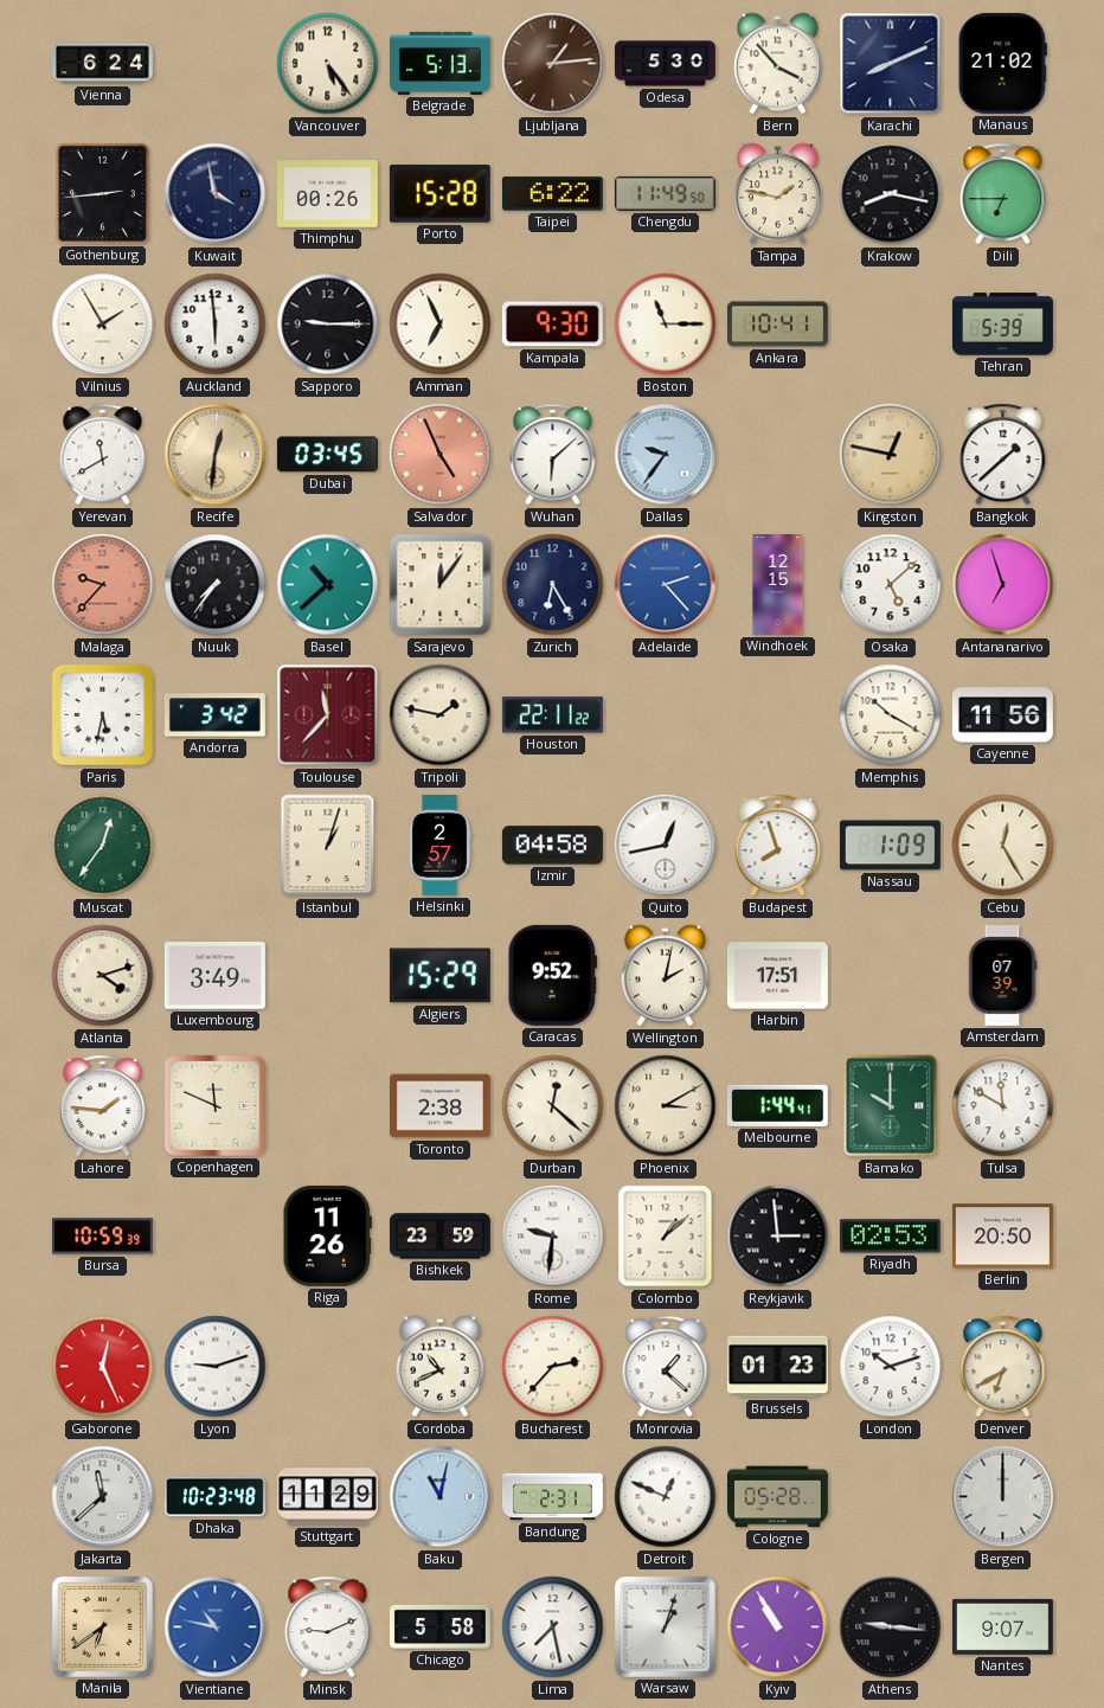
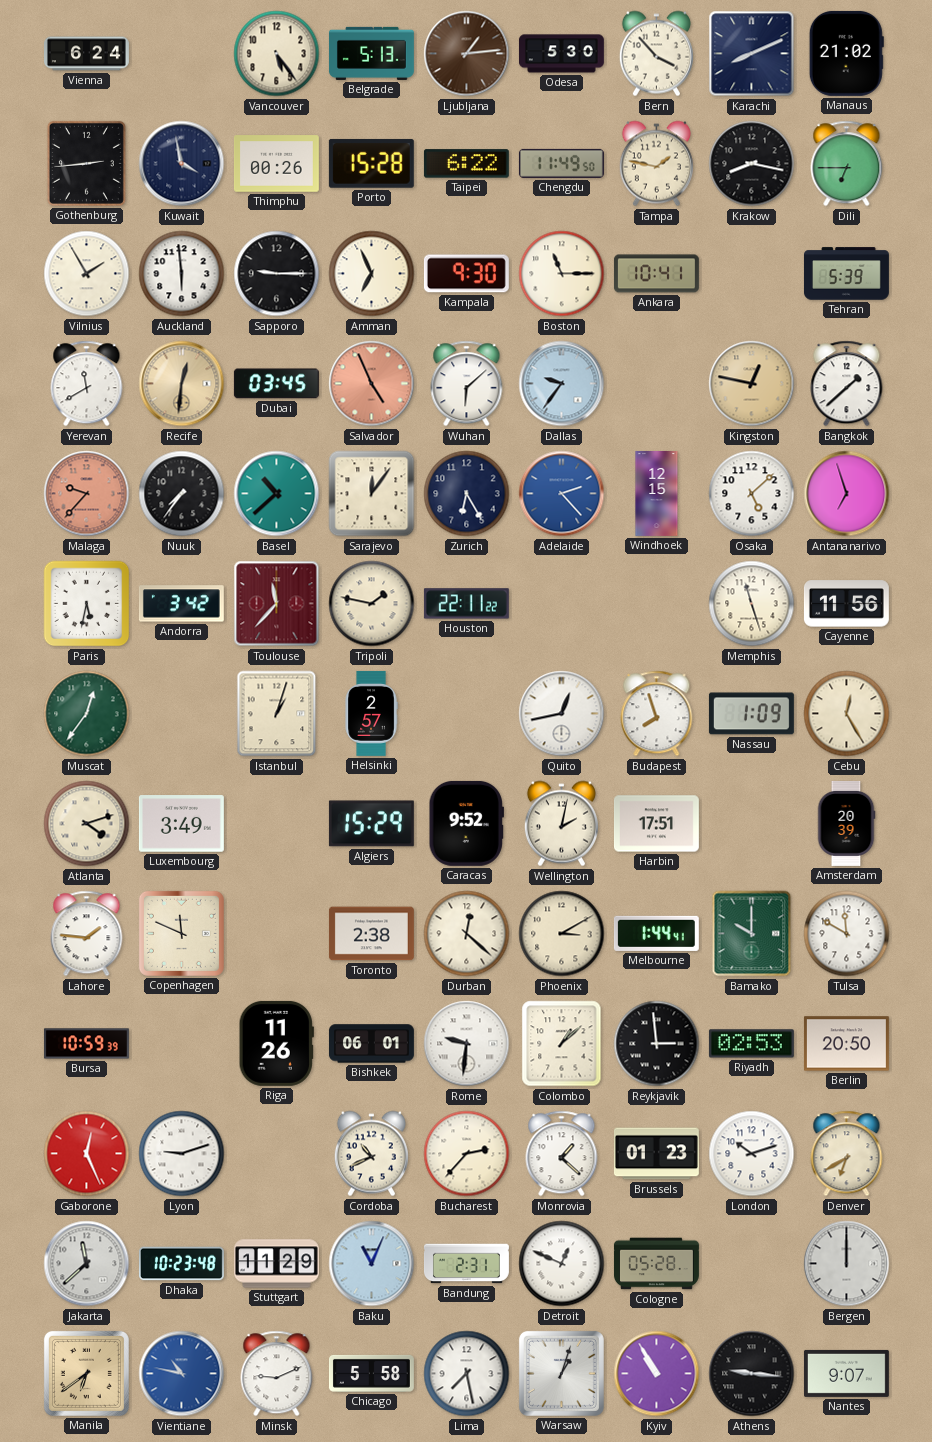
Memphis: 10:20 -> 11:27 (752, 604)
Izmir: 04:58 -> none (552, 846)
Amsterdam: 07:39 -> 20:39 (846, 823)
Bishkek: 23:59 -> 06:01 (371, 1044)
Baku: 11:02 -> 11:04 (372, 1264)
